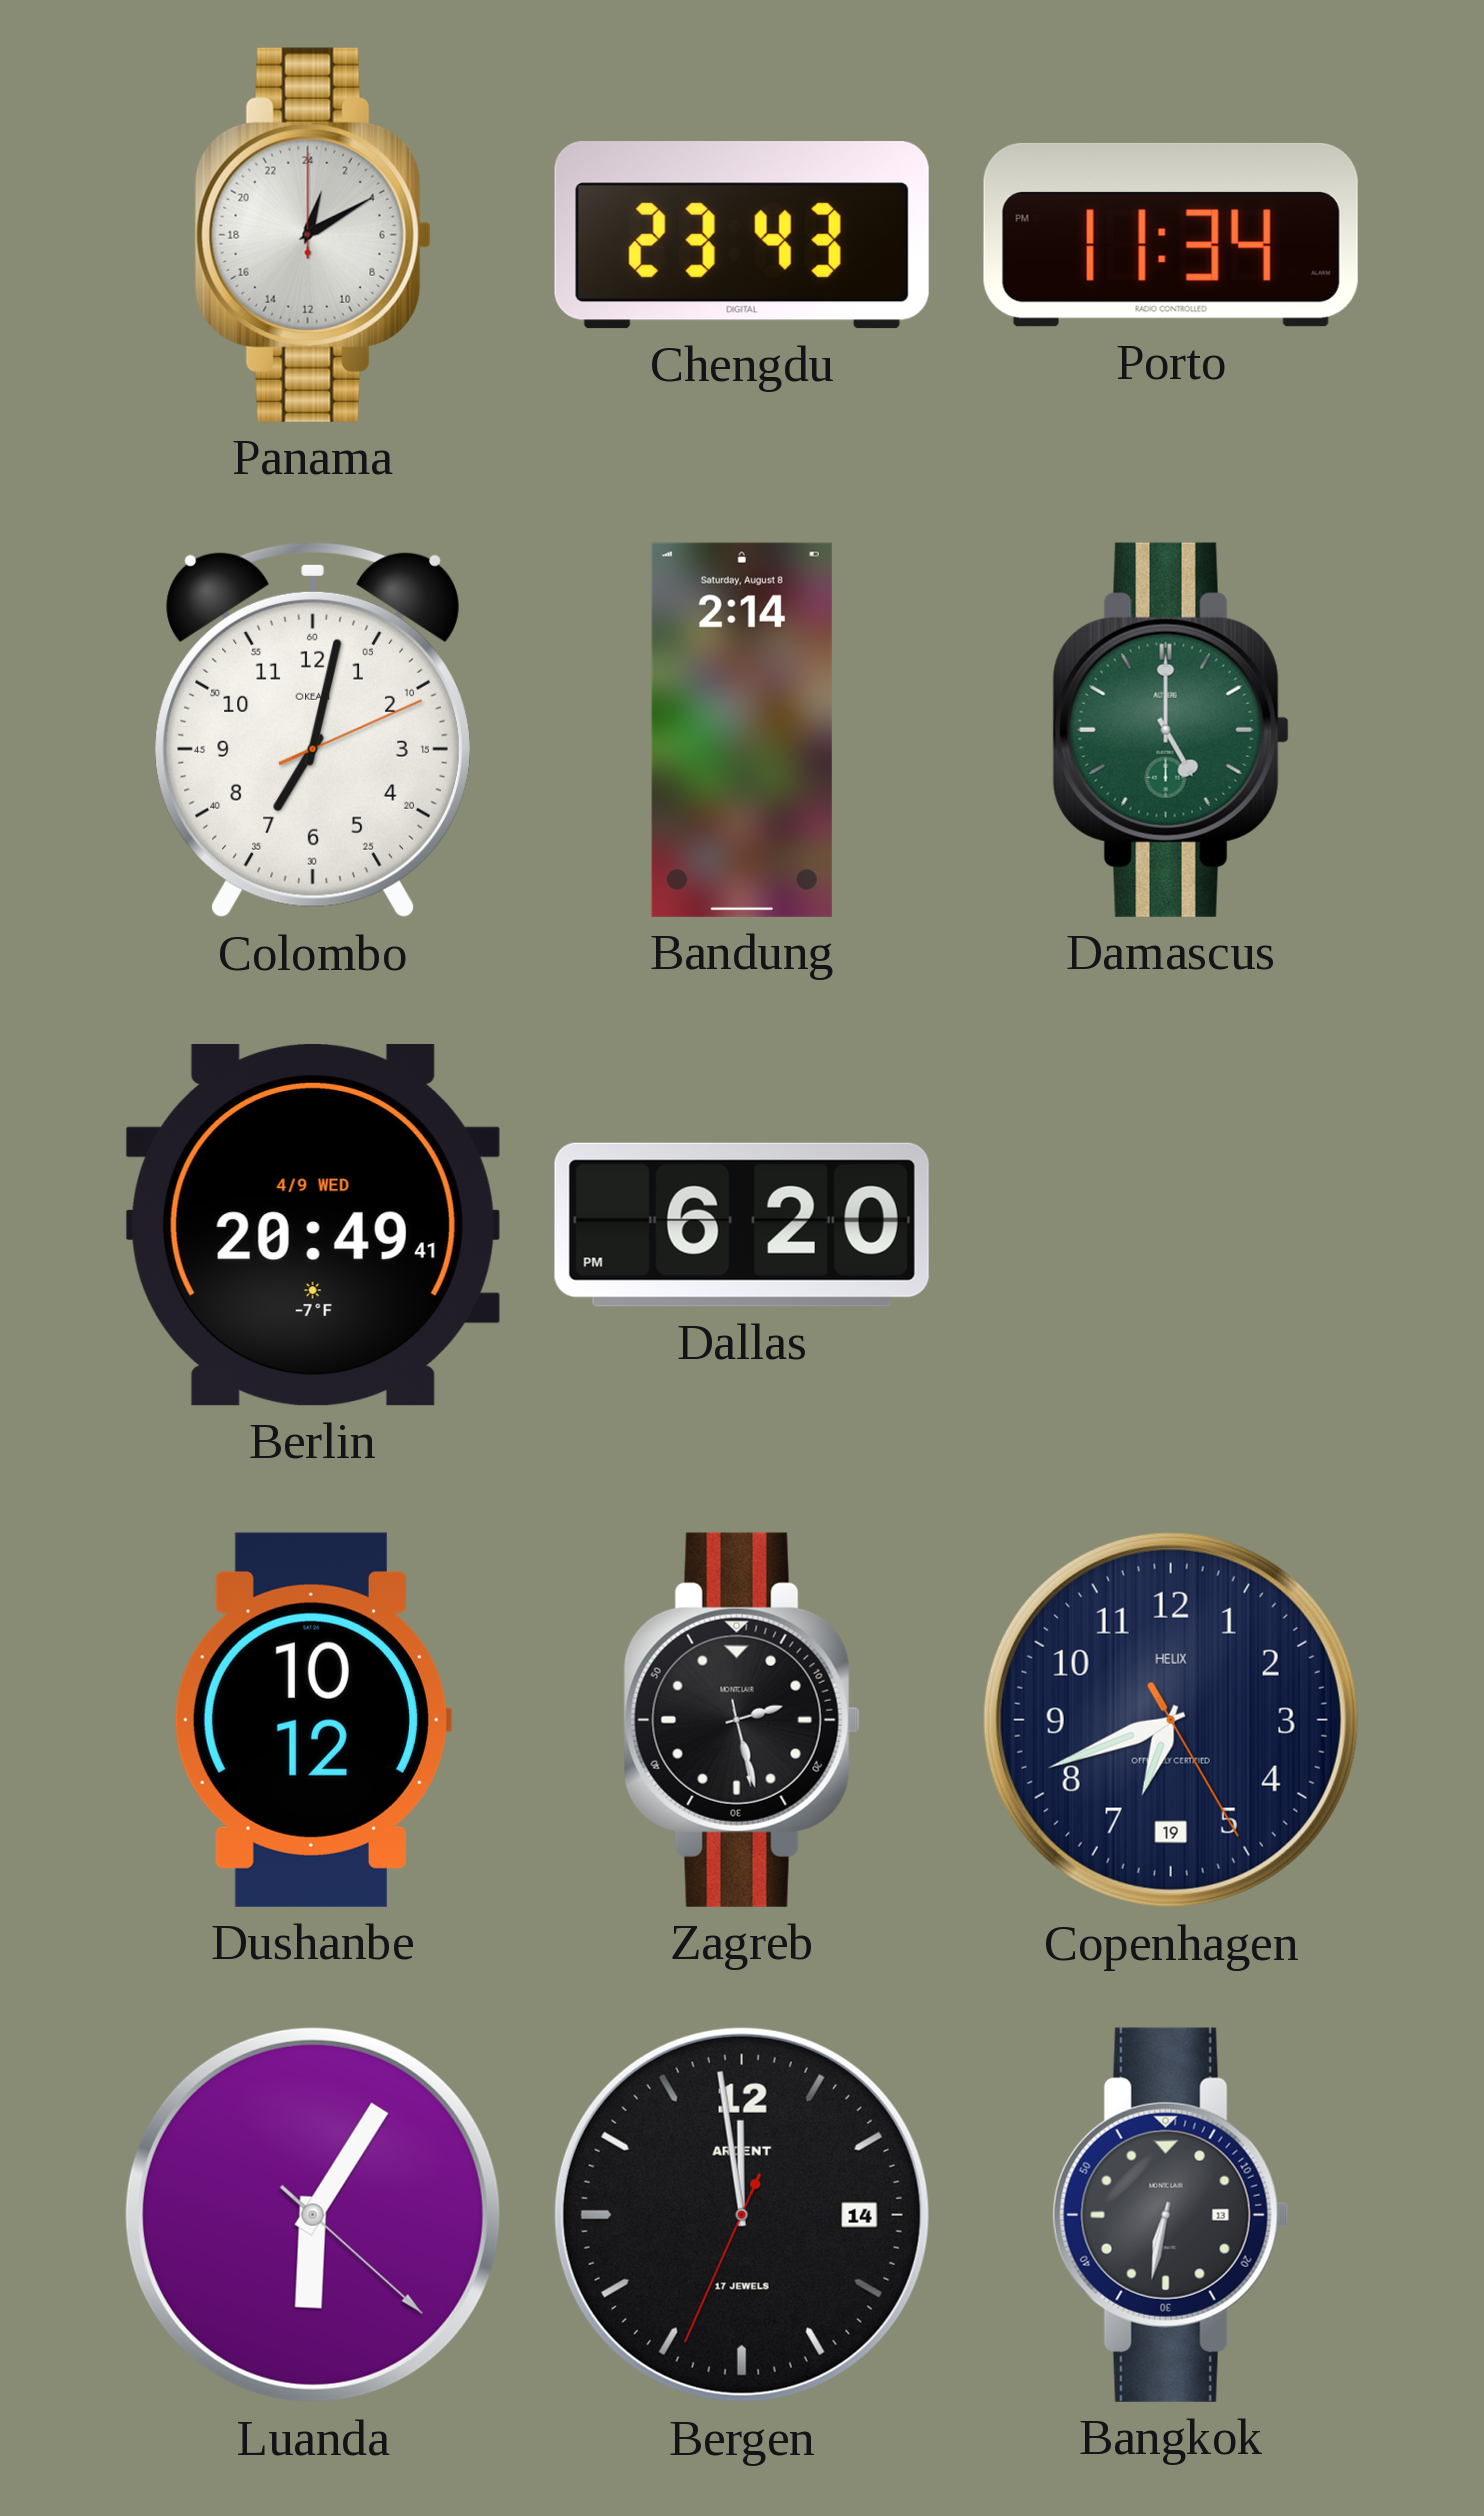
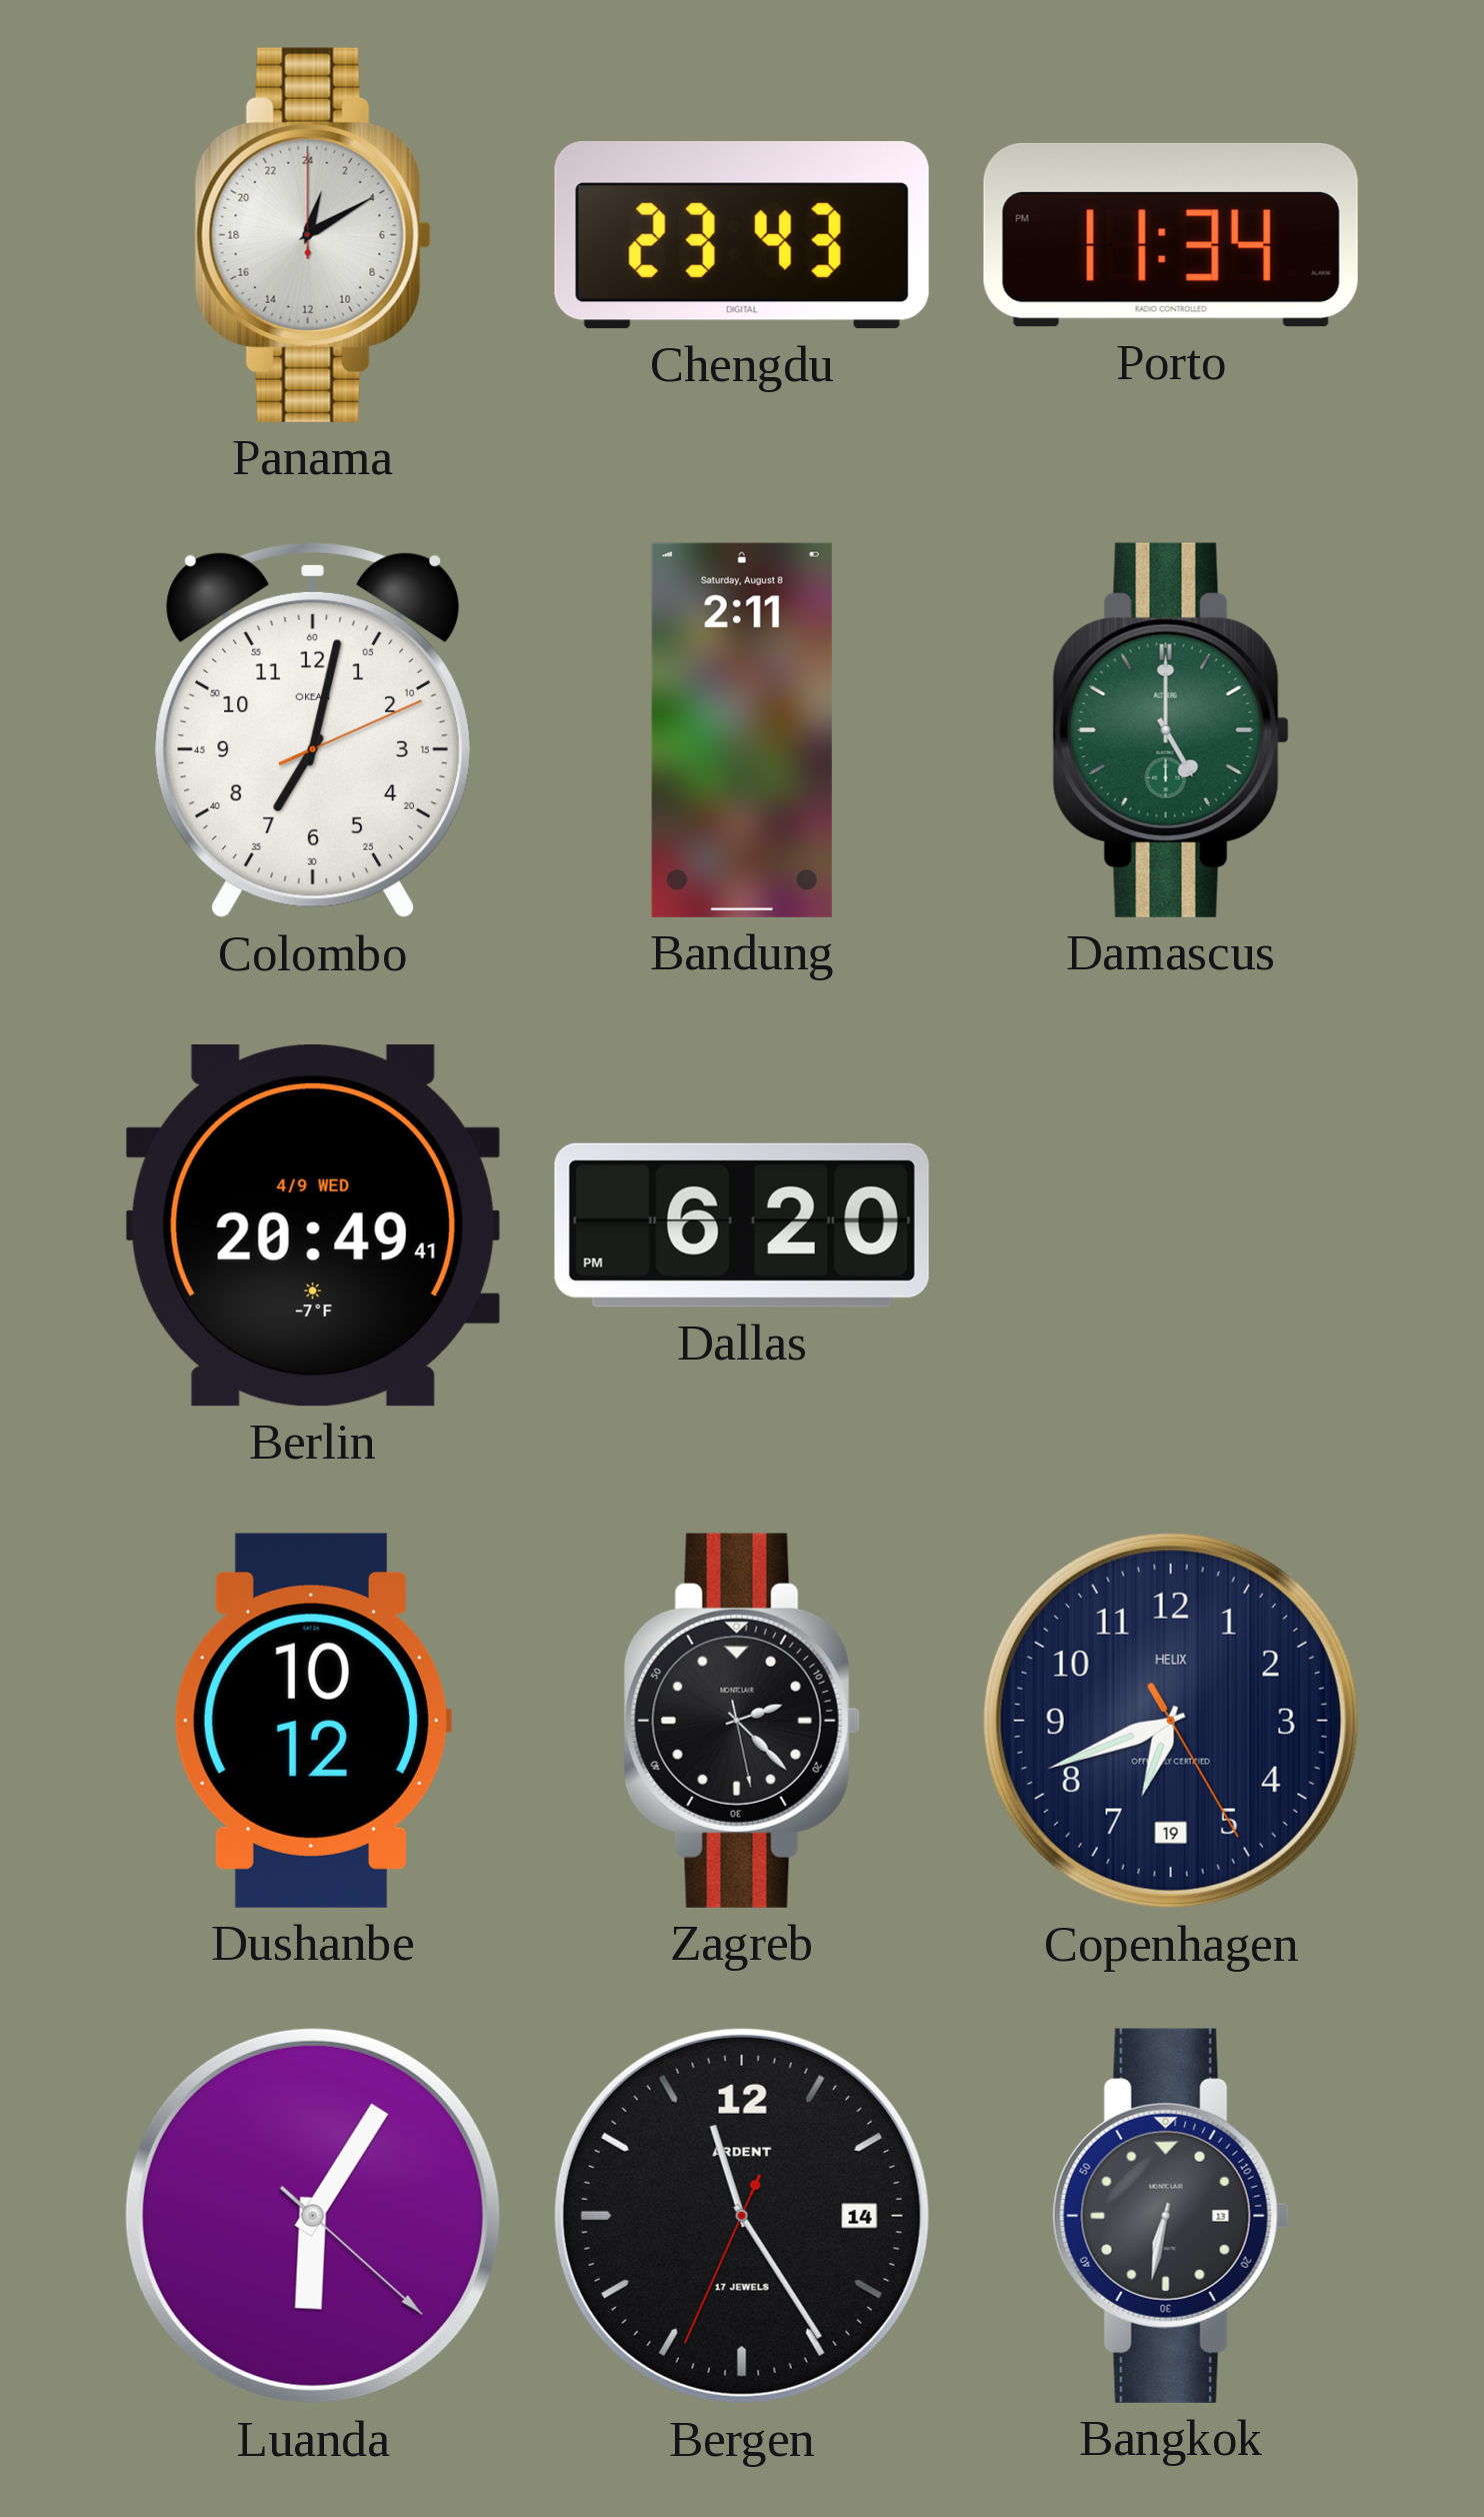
Bandung: 2:14 -> 2:11 (742, 730)
Zagreb: 2:27 -> 2:22 (742, 1721)
Bergen: 11:58 -> 11:24 (742, 2216)
